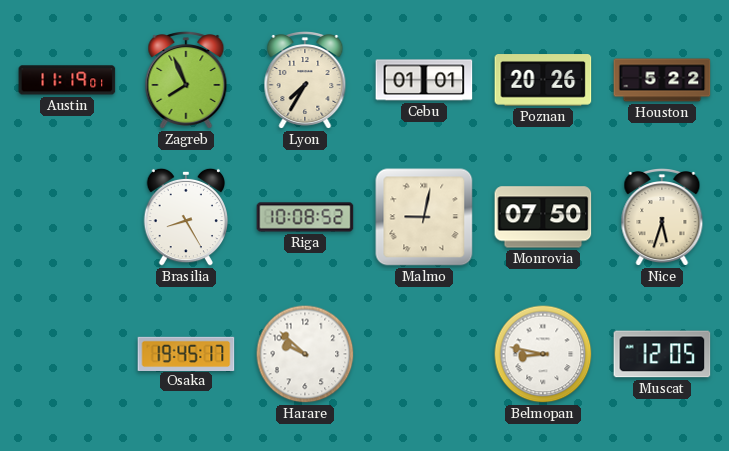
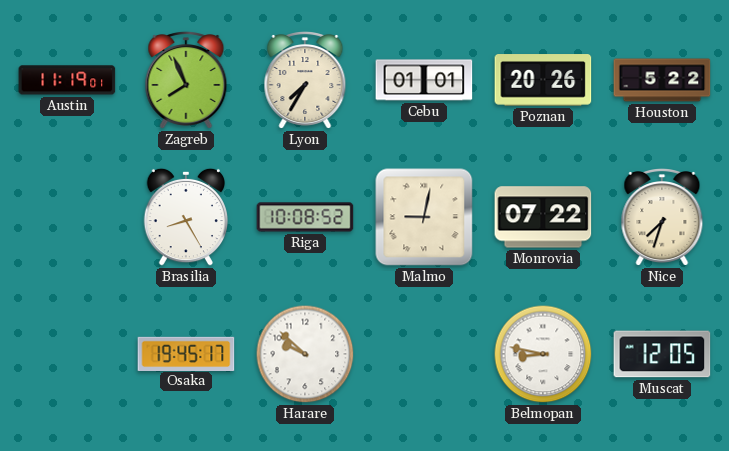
Monrovia: 07:50 -> 07:22 (543, 217)
Nice: 5:33 -> 7:33 (662, 218)
